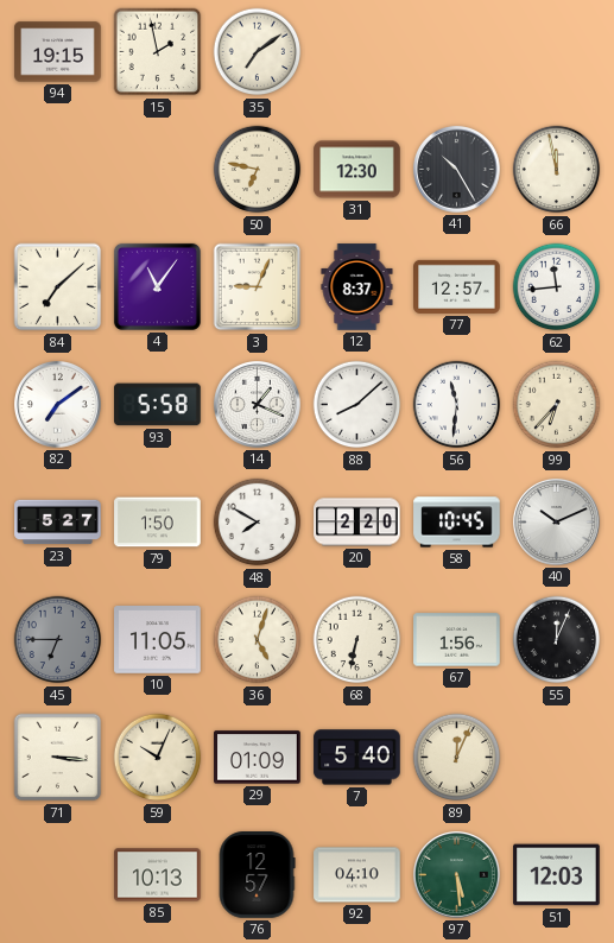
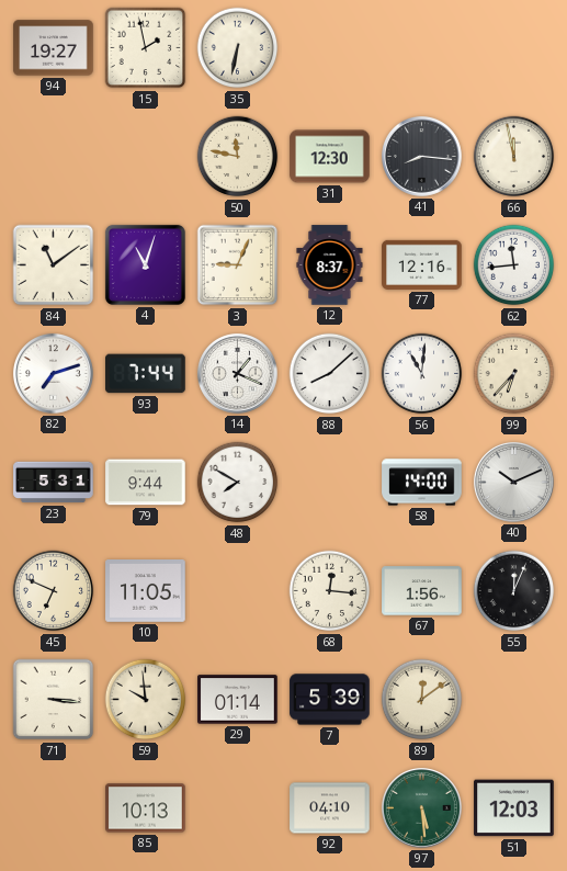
94: 19:15 -> 19:27 (54, 48)
35: 7:09 -> 6:32 (238, 48)
50: 6:47 -> 11:47 (238, 157)
41: 10:25 -> 8:16 (421, 156)
84: 7:08 -> 11:09 (54, 265)
4: 11:06 -> 11:03 (145, 264)
77: 12:57 -> 12:16 (422, 264)
82: 7:09 -> 7:12 (53, 373)
93: 5:58 -> 7:44 (146, 374)
56: 11:31 -> 11:01 (422, 374)
23: 5:27 -> 5:31 (54, 483)
79: 1:50 -> 9:44 (146, 483)
20: 2:20 -> none (357, 523)
58: 10:45 -> 14:00 (422, 483)
45: 6:45 -> 6:49 (54, 591)
45 dial: grey -> cream (54, 591)
36: 5:03 -> none (258, 640)
68: 6:32 -> 12:16 (330, 591)
59: 10:04 -> 9:59 (146, 700)
29: 01:09 -> 01:14 (238, 700)
7: 5:40 -> 5:39 (330, 700)
89: 12:04 -> 12:09 (422, 700)
76: 12:57 -> none (257, 875)
